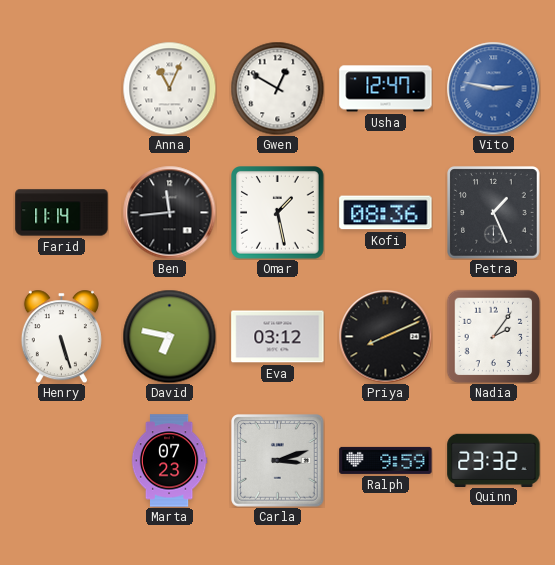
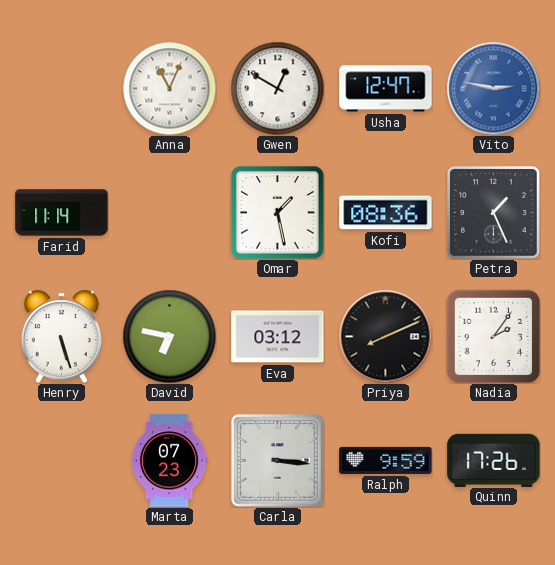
Ben: 11:44 -> none (169, 212)
Carla: 3:12 -> 3:16 (278, 461)
Quinn: 23:32 -> 17:26 (494, 460)
